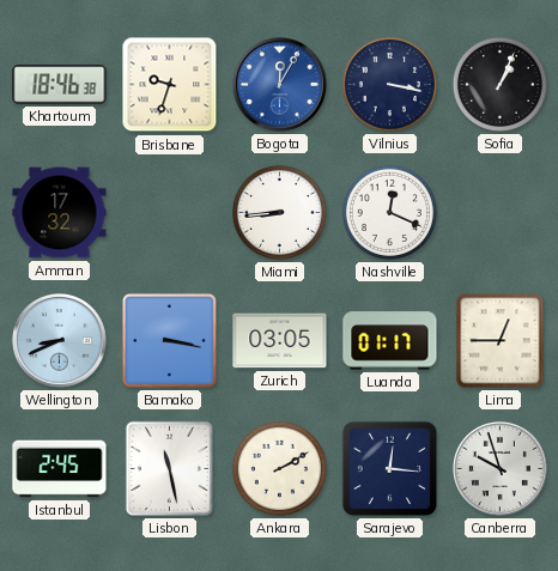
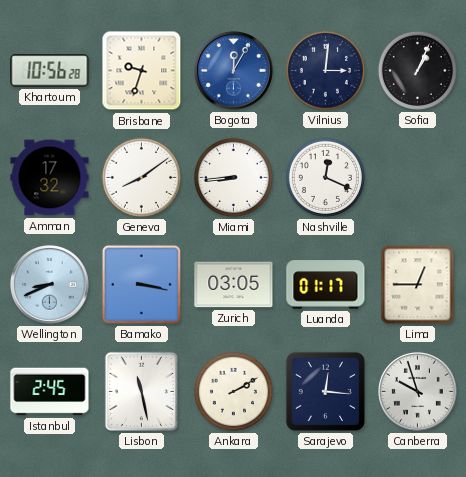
Khartoum: 18:46 -> 10:56 (50, 71)
Vilnius: 3:17 -> 3:01 (325, 70)
Geneva: none -> 8:09 (141, 177)
